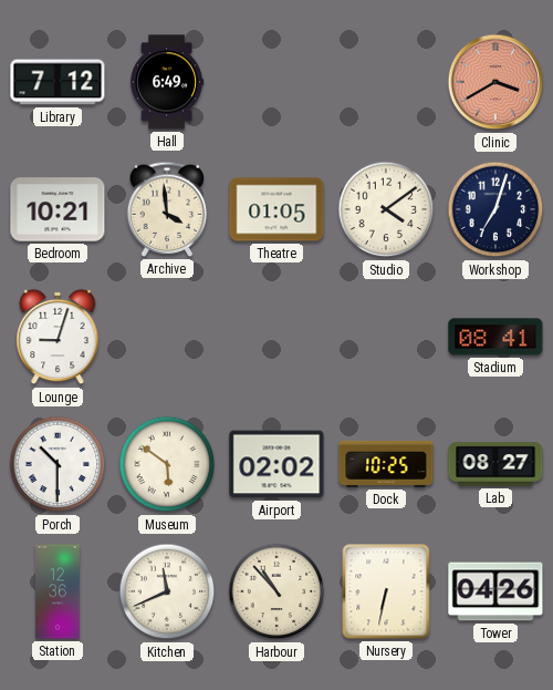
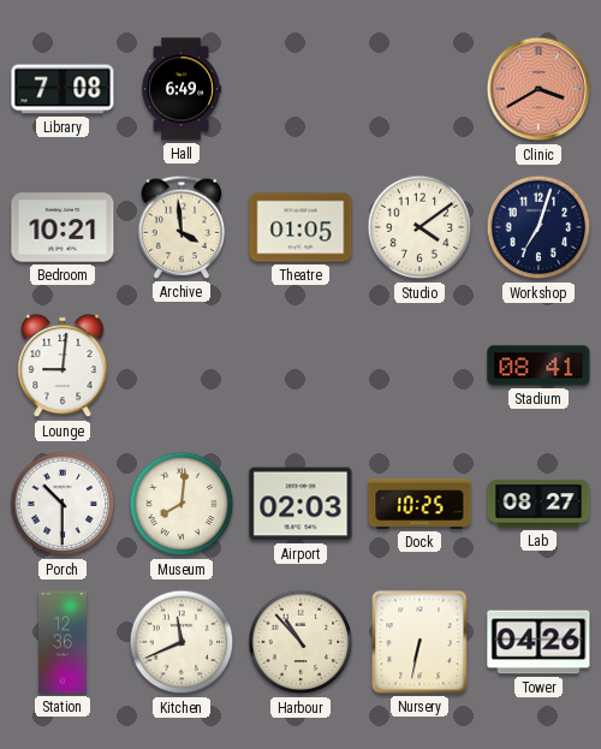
Library: 7:12 -> 7:08 (63, 89)
Lounge: 9:03 -> 9:01 (63, 365)
Museum: 5:51 -> 8:01 (182, 504)
Airport: 02:02 -> 02:03 (300, 504)
